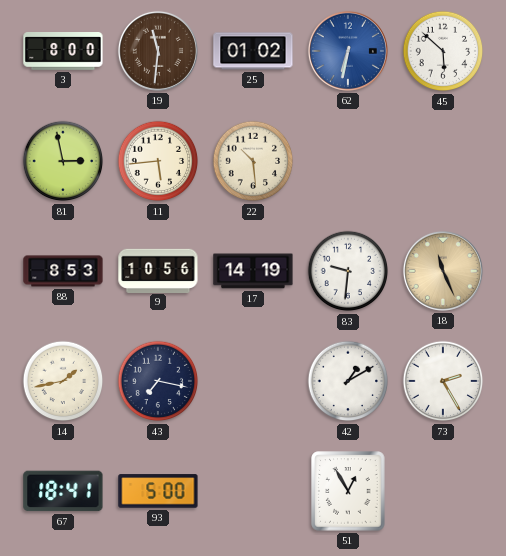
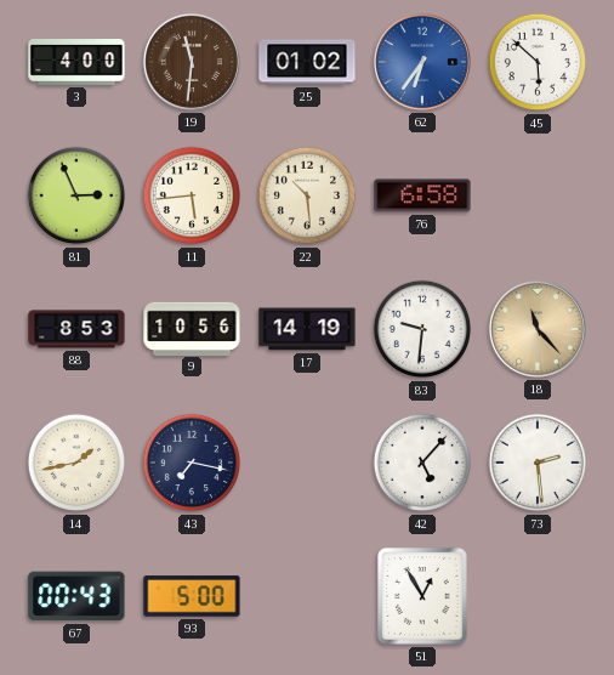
3: 8:00 -> 4:00 (76, 63)
62: 6:32 -> 6:36 (422, 62)
81: 2:58 -> 2:56 (76, 195)
76: none -> 6:58 (422, 195)
18: 11:26 -> 11:23 (538, 329)
42: 1:10 -> 5:07 (422, 463)
73: 2:25 -> 2:29 (538, 463)
67: 18:41 -> 00:43 (76, 596)
